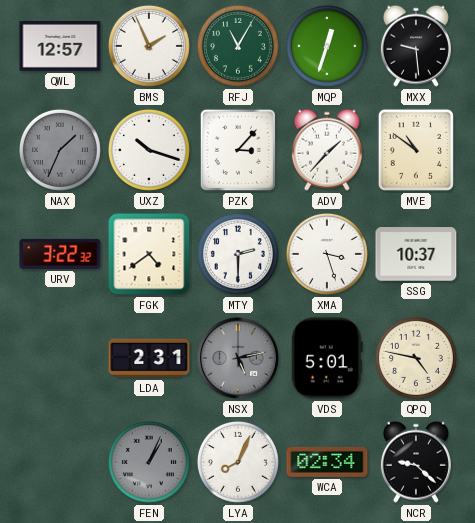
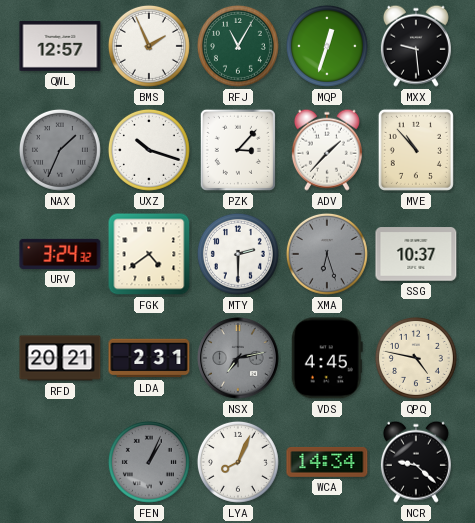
MVE: 10:51 -> 10:53 (416, 150)
URV: 3:22 -> 3:24 (60, 254)
XMA: 3:27 -> 6:27 (327, 254)
XMA dial: white -> grey (327, 254)
RFD: none -> 20:21 (60, 358)
NSX: 5:13 -> 7:13 (238, 358)
VDS: 5:01 -> 4:45 (327, 358)
WCA: 02:34 -> 14:34 (327, 462)
